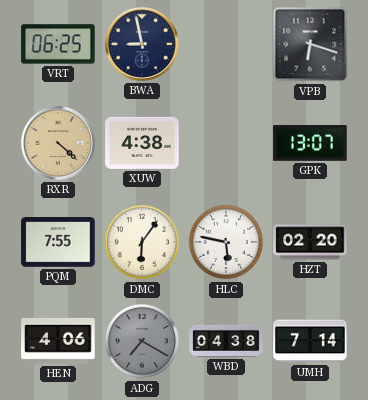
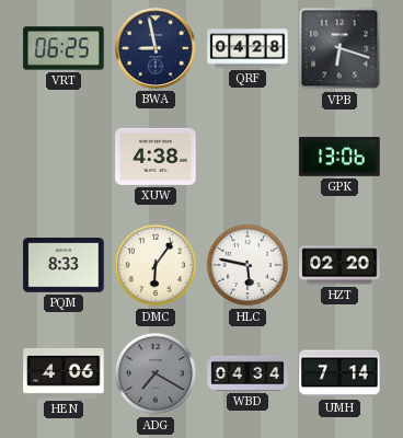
QRF: none -> 04:28 (247, 48)
RXR: 4:22 -> none (58, 143)
GPK: 13:07 -> 13:06 (339, 157)
PQM: 7:55 -> 8:33 (64, 265)
WBD: 04:38 -> 04:34 (247, 373)
